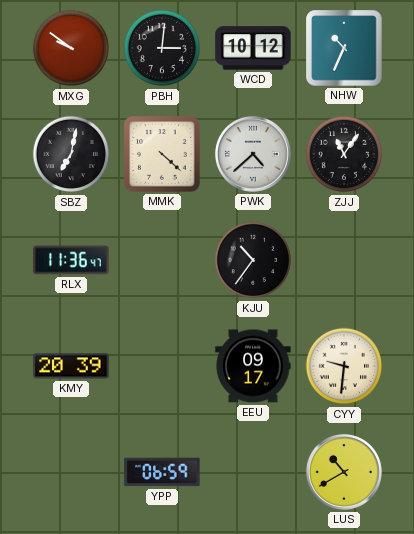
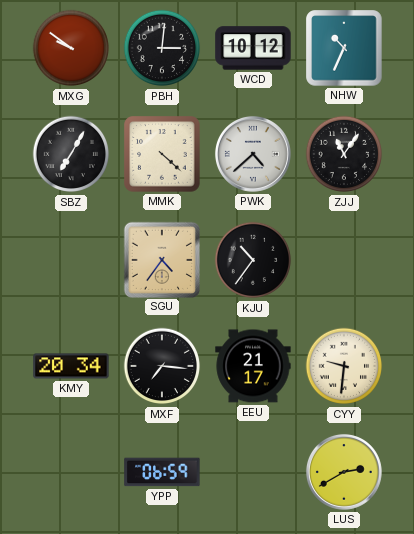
SBZ: 7:02 -> 7:05 (71, 154)
RLX: 11:36 -> none (71, 260)
SGU: none -> 4:36 (161, 259)
KMY: 20:39 -> 20:34 (71, 366)
MXF: none -> 7:16 (162, 366)
EEU: 09:17 -> 21:17 (253, 366)
LUS: 10:40 -> 2:40 (344, 472)
